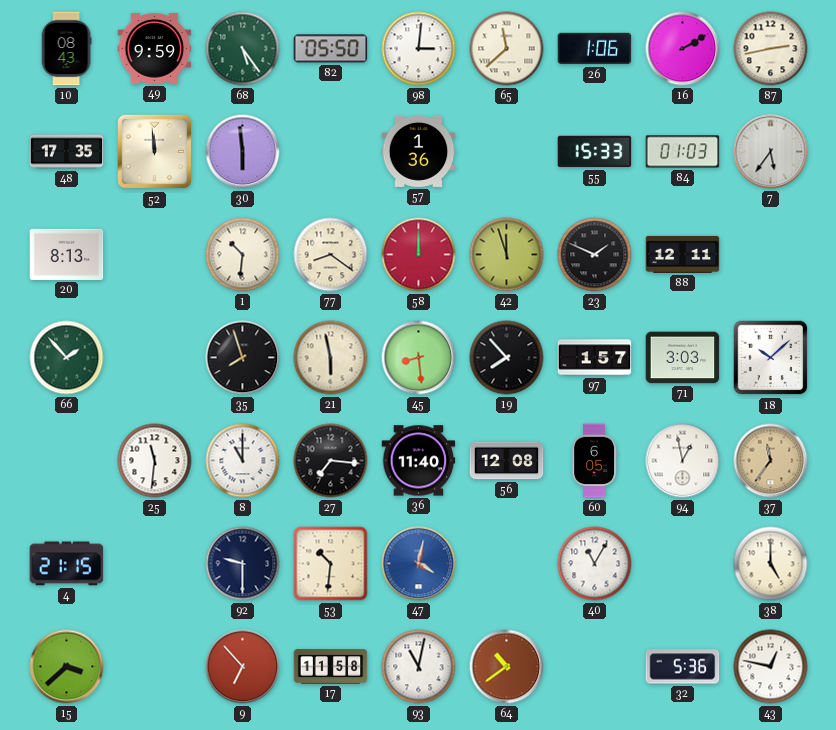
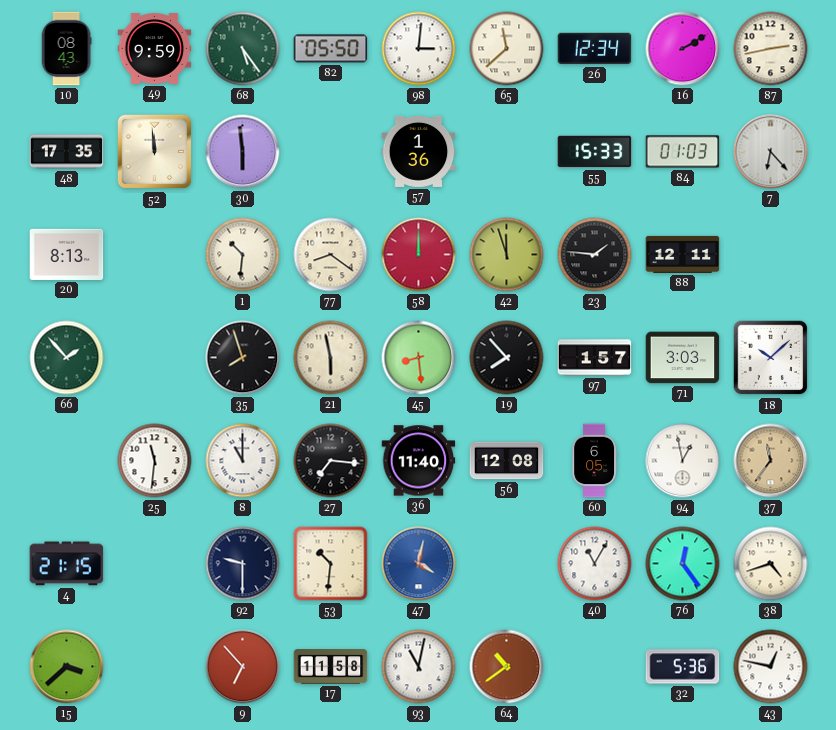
26: 1:06 -> 12:34 (595, 49)
7: 5:36 -> 6:23 (771, 152)
23: 1:49 -> 1:46 (595, 255)
76: none -> 12:24 (683, 564)
38: 5:00 -> 4:42 (771, 564)
